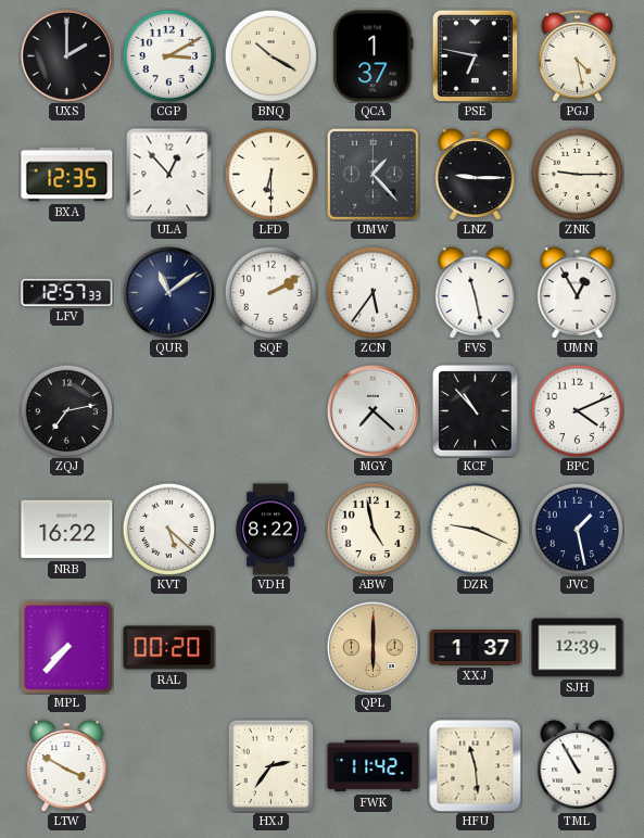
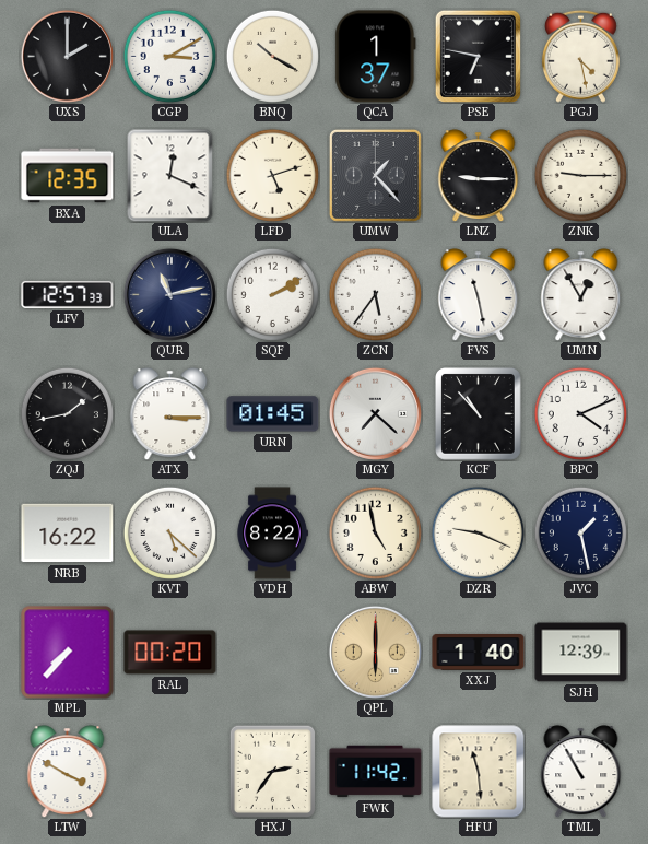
ULA: 12:53 -> 12:19 (170, 175)
LFD: 6:30 -> 5:12 (272, 175)
QUR: 11:09 -> 11:13 (169, 294)
ZQJ: 7:13 -> 1:43 (67, 413)
ATX: none -> 3:15 (170, 413)
URN: none -> 01:45 (273, 414)
XXJ: 1:37 -> 1:40 (479, 653)
